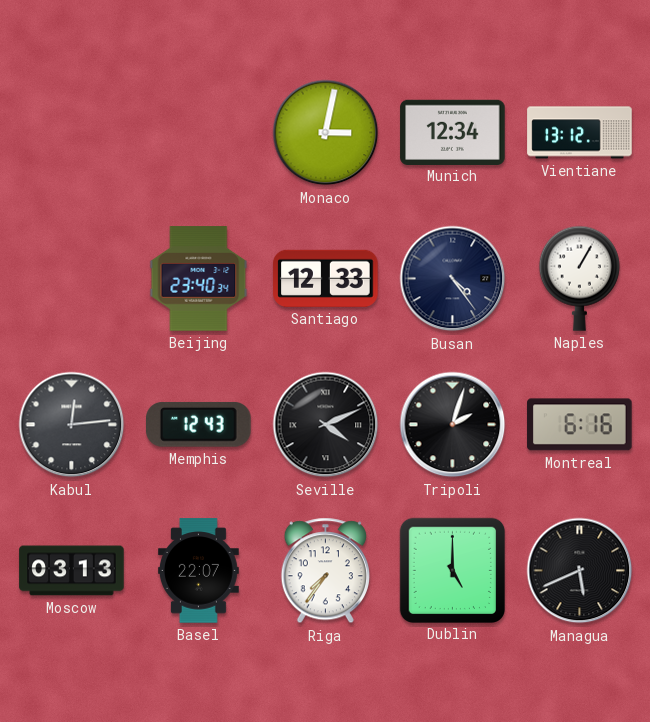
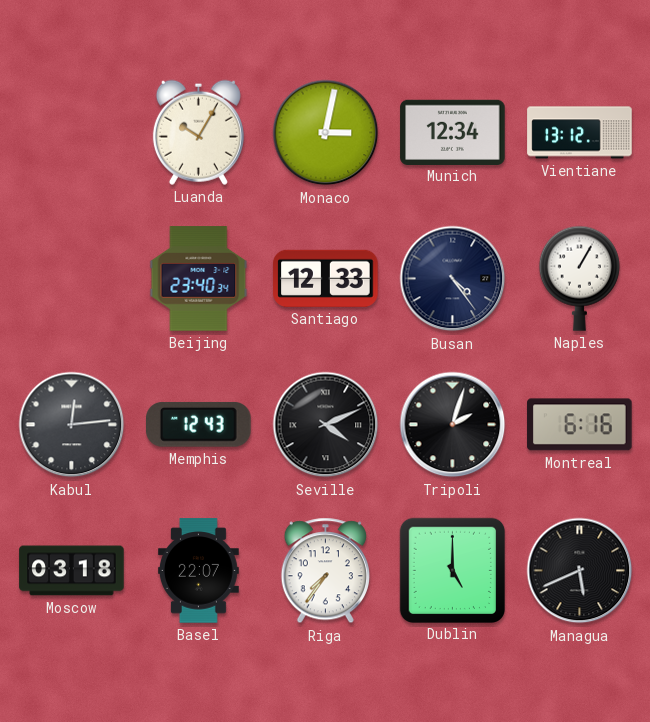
Luanda: none -> 10:05 (198, 132)
Moscow: 03:13 -> 03:18 (72, 571)
